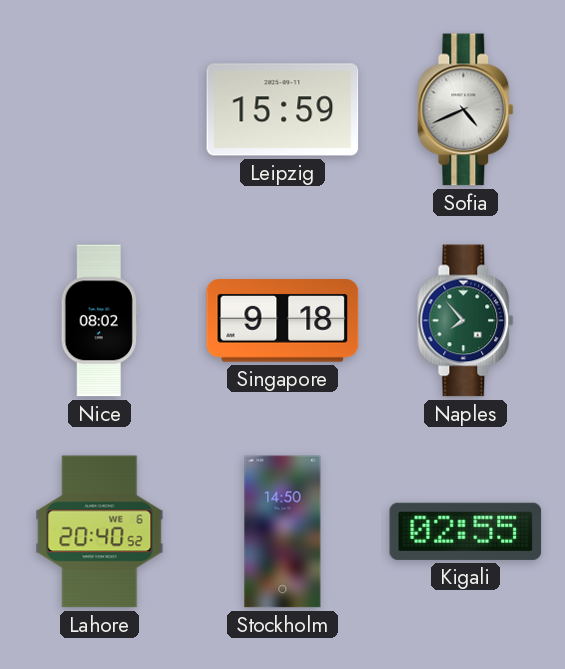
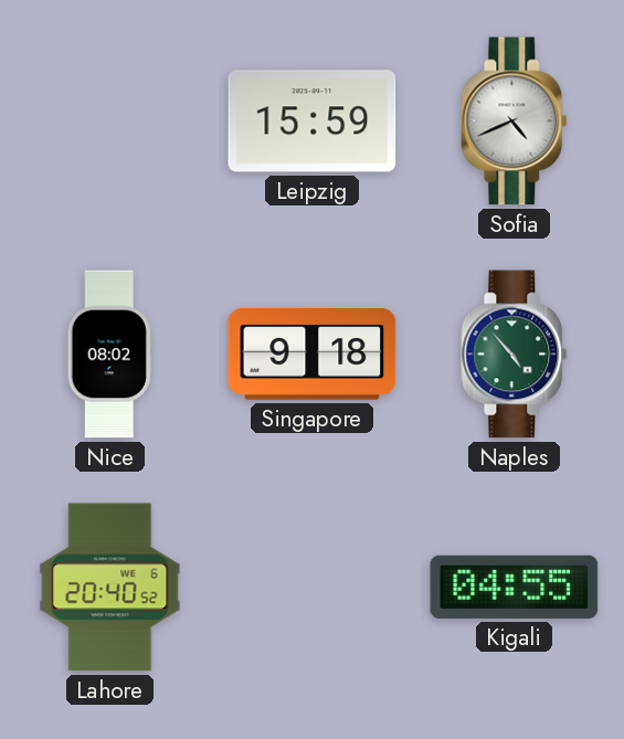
Naples: 7:53 -> 4:53 (515, 355)
Stockholm: 14:50 -> none (283, 532)
Kigali: 02:55 -> 04:55 (515, 587)
